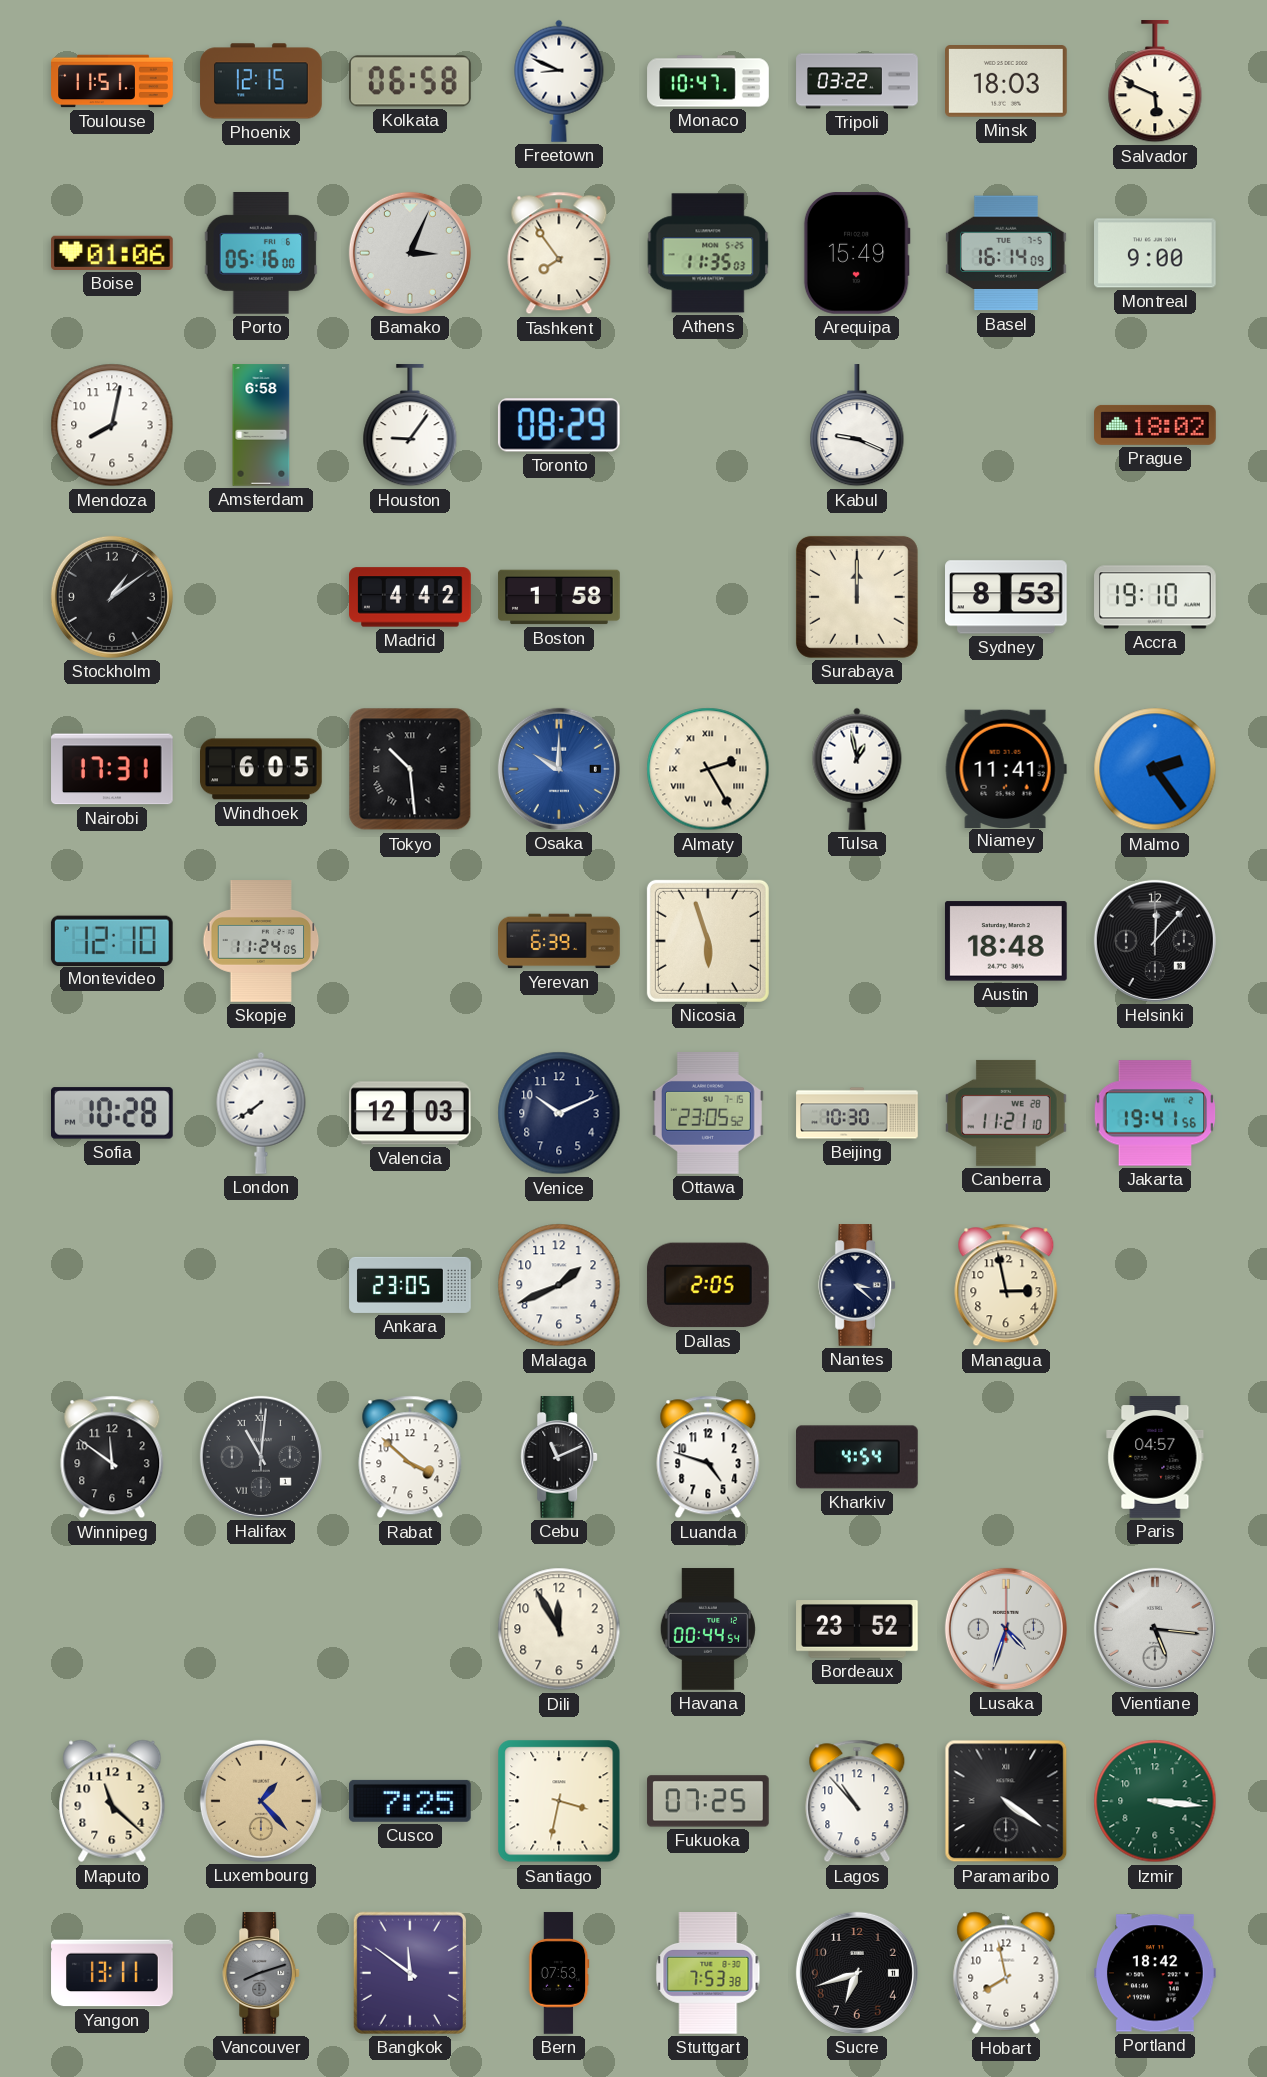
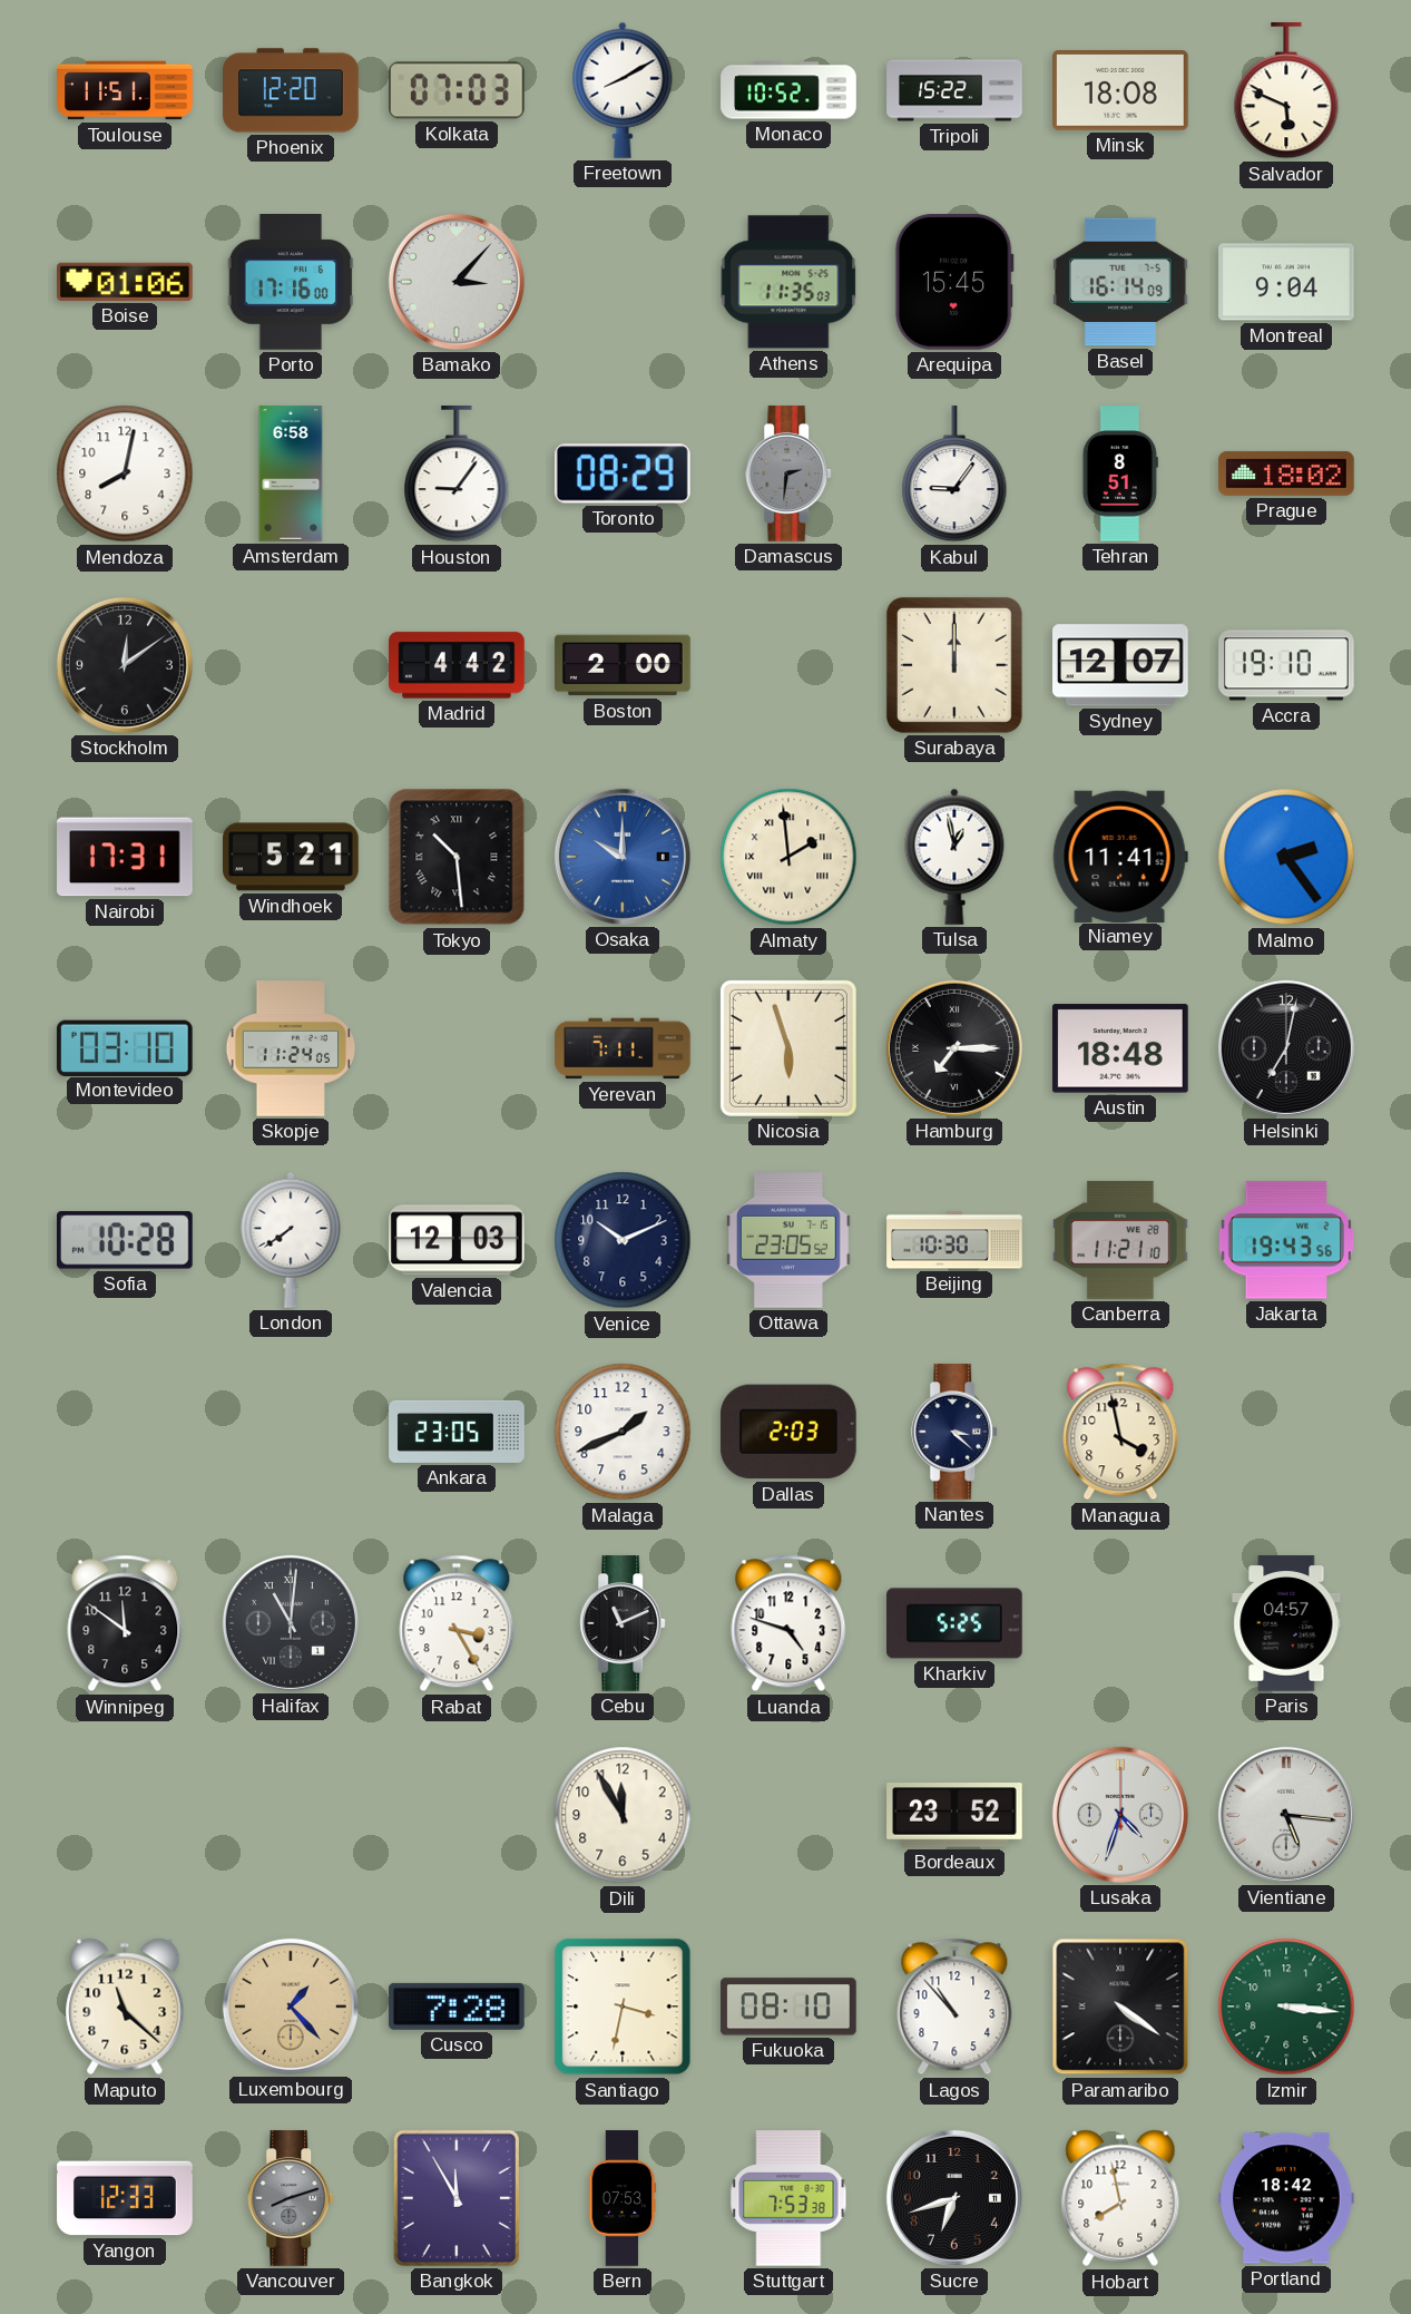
Phoenix: 12:15 -> 12:20 (291, 90)
Kolkata: 06:58 -> 07:03 (458, 90)
Freetown: 8:49 -> 8:10 (623, 90)
Monaco: 10:47 -> 10:52 (788, 90)
Tripoli: 03:22 -> 15:22 (954, 90)
Minsk: 18:03 -> 18:08 (1121, 91)
Porto: 05:16 -> 17:16 (291, 283)
Bamako: 3:04 -> 3:07 (457, 282)
Tashkent: 7:54 -> none (559, 253)
Arequipa: 15:49 -> 15:45 (954, 283)
Montreal: 9:00 -> 9:04 (1287, 282)
Damascus: none -> 2:31 (790, 473)
Kabul: 9:19 -> 9:06 (954, 475)
Tehran: none -> 8:51 (1120, 473)
Stockholm: 1:09 -> 12:09 (125, 665)
Boston: 1:58 -> 2:00 (623, 665)
Sydney: 8:53 -> 12:07 (1121, 665)
Windhoek: 6:05 -> 5:21 (292, 857)
Almaty: 2:25 -> 1:59 (788, 857)
Montevideo: 12:10 -> 03:10 (125, 1047)
Yerevan: 6:39 -> 7:11 (623, 1048)
Hamburg: none -> 7:15 (954, 1048)
Helsinki: 12:07 -> 7:02 (1286, 1048)
Jakarta: 19:41 -> 19:43 (1286, 1240)
Dallas: 2:05 -> 2:03 (788, 1432)
Managua: 2:58 -> 3:58 (1120, 1432)
Rabat: 3:52 -> 3:25 (457, 1623)
Kharkiv: 4:54 -> 5:25 (956, 1623)
Havana: 00:44 -> none (708, 1629)
Cusco: 7:25 -> 7:28 (457, 2007)
Fukuoka: 07:25 -> 08:10 (788, 2007)
Yangon: 13:11 -> 12:33 (125, 2198)
Bangkok: 11:51 -> 11:55 (457, 2198)
